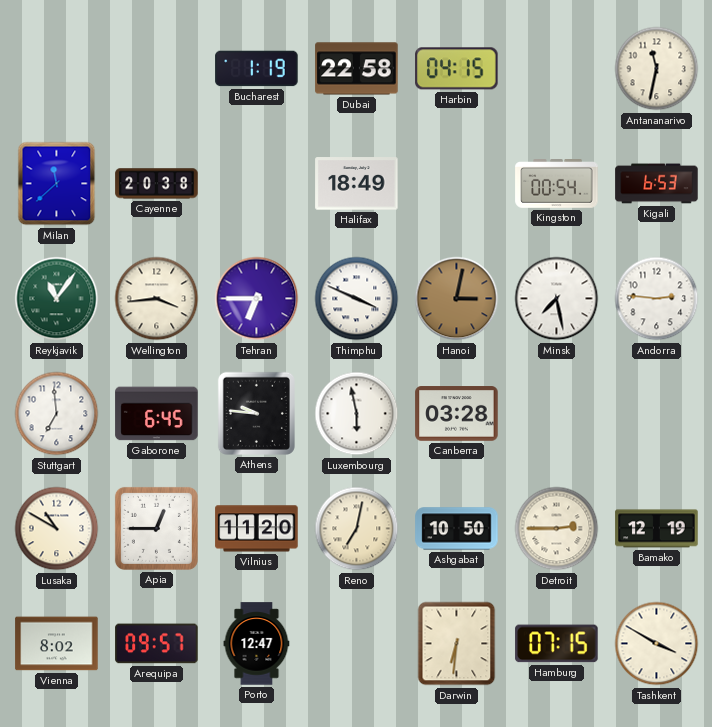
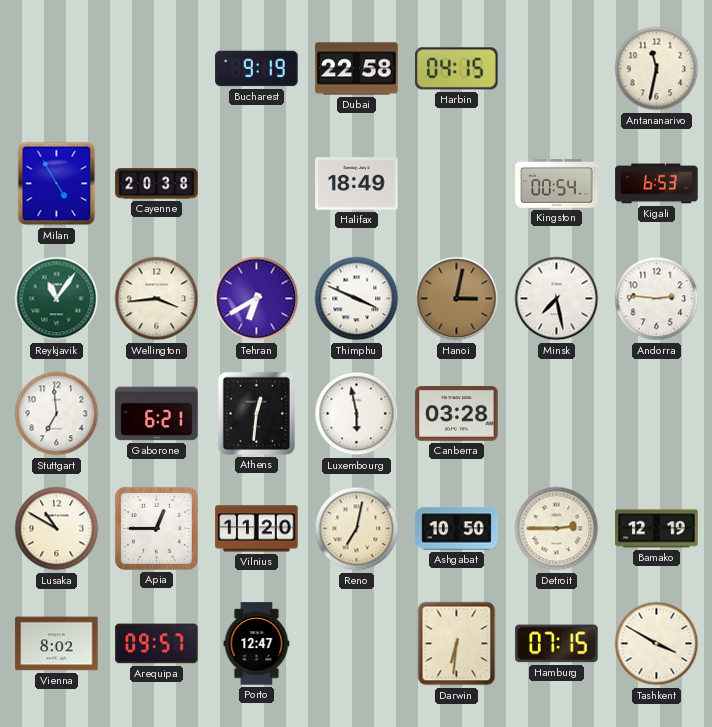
Bucharest: 1:19 -> 9:19 (257, 69)
Milan: 11:38 -> 4:55 (57, 184)
Tehran: 6:45 -> 6:40 (257, 299)
Gaborone: 6:45 -> 6:21 (157, 414)
Athens: 9:46 -> 12:31 (256, 413)
